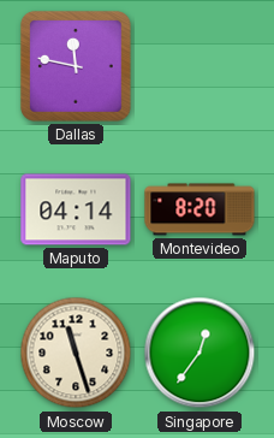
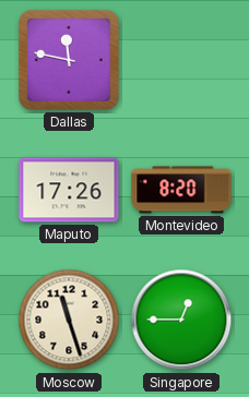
Maputo: 04:14 -> 17:26 (69, 190)
Singapore: 12:36 -> 12:45 (181, 320)
